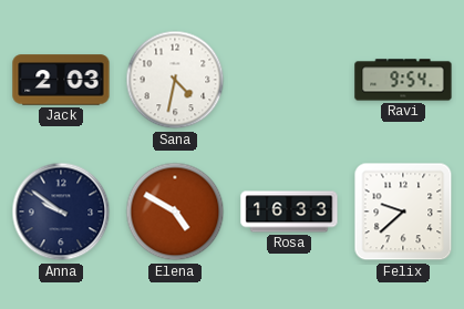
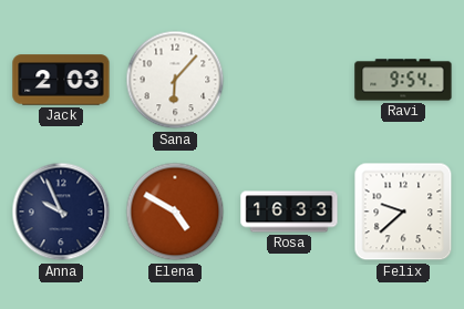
Sana: 4:32 -> 6:07 (175, 80)
Anna: 9:51 -> 9:56 (61, 212)
